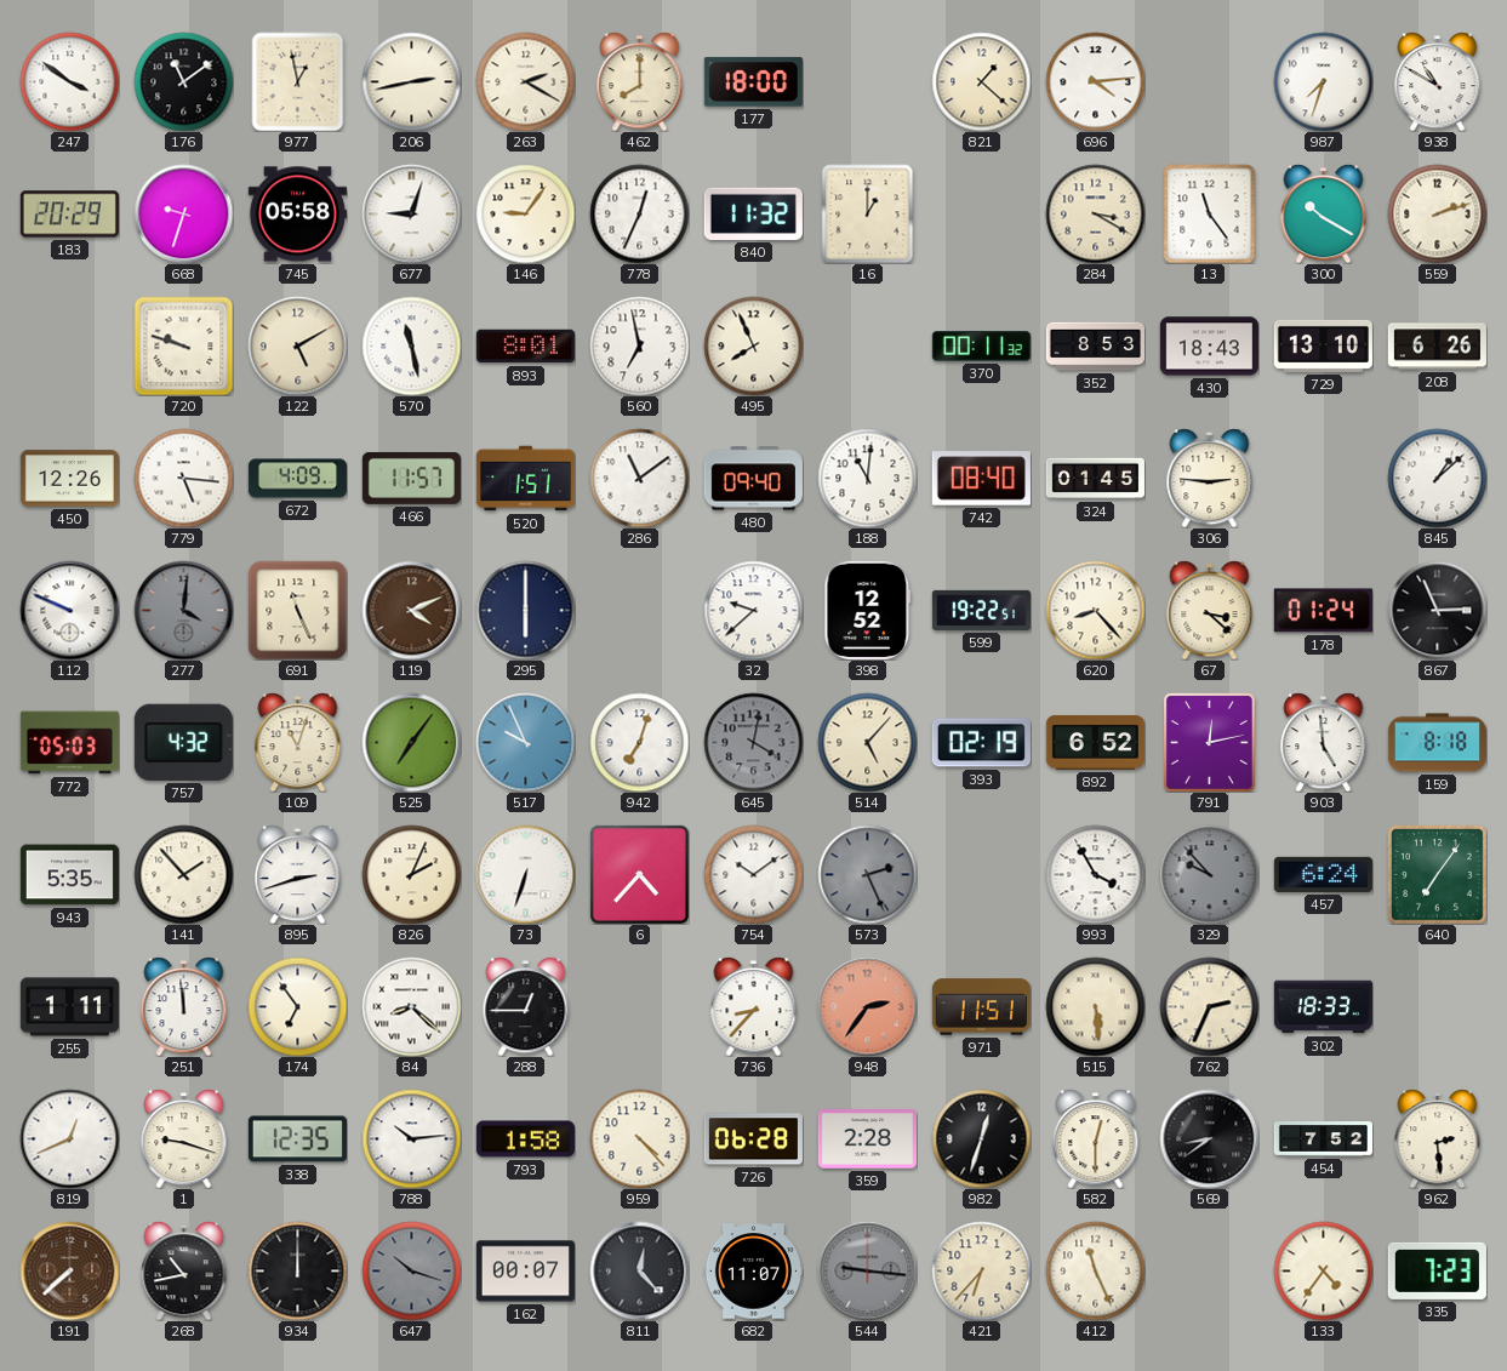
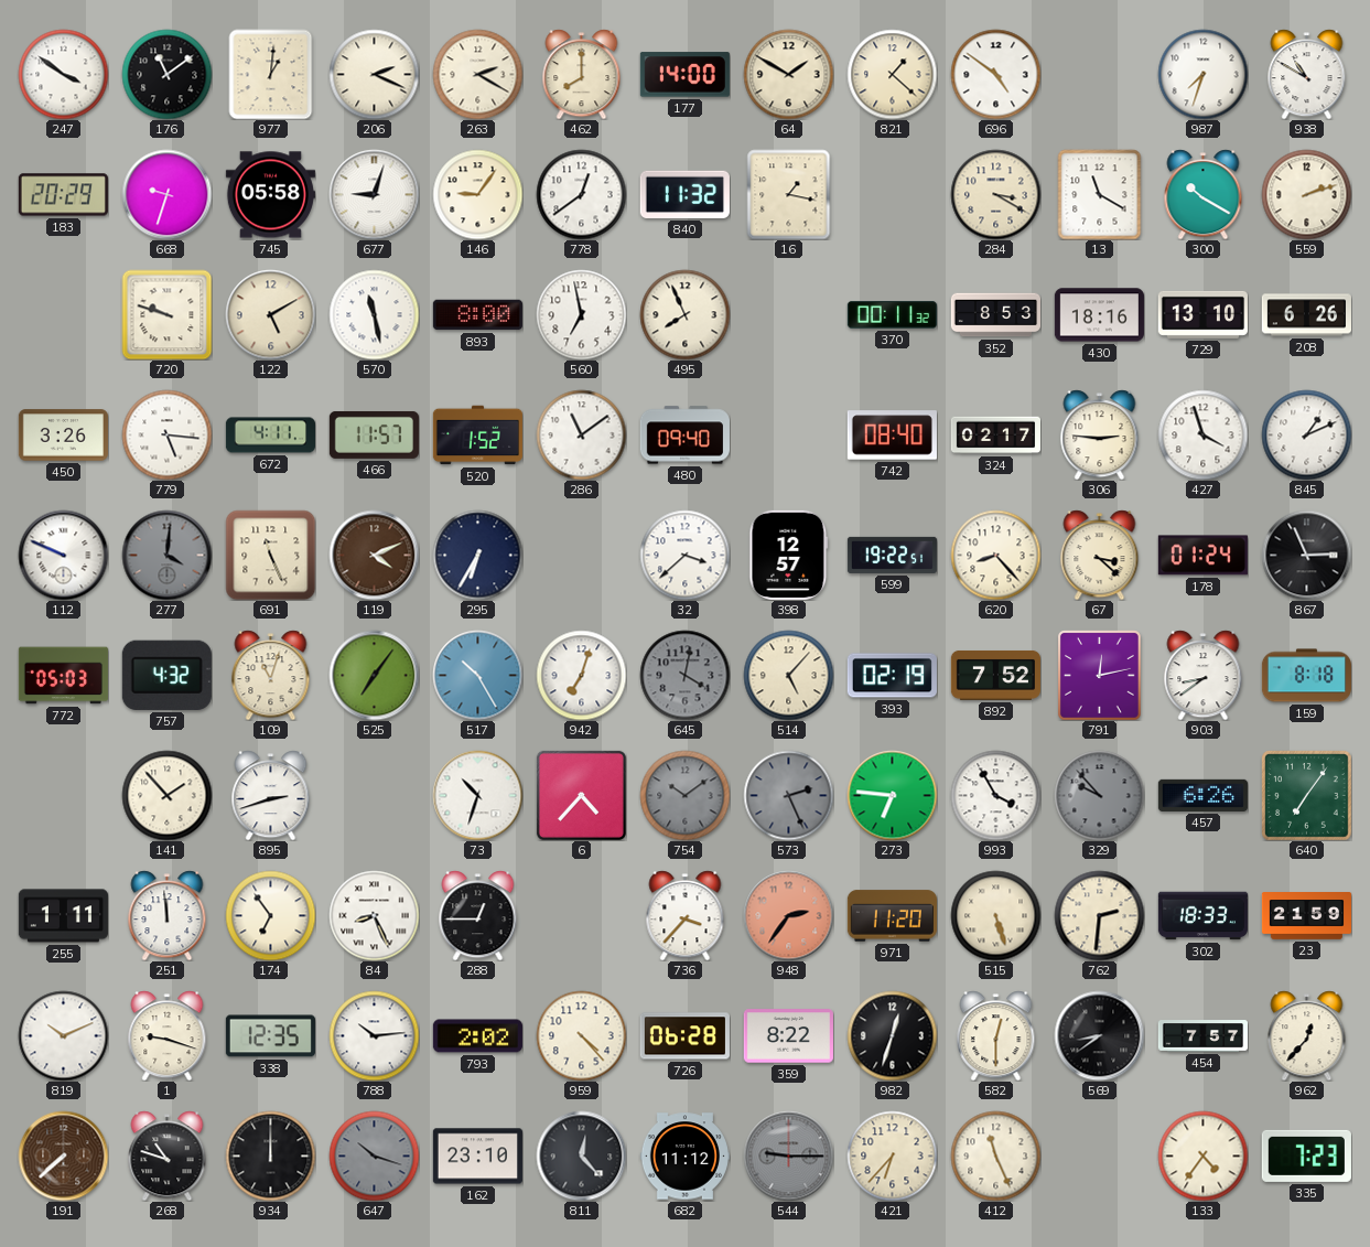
977: 12:58 -> 1:01 (271, 74)
206: 2:43 -> 2:19 (374, 74)
177: 18:00 -> 14:00 (684, 75)
64: none -> 1:50 (788, 74)
696: 4:14 -> 4:51 (995, 74)
778: 12:34 -> 12:39 (581, 194)
16: 1:00 -> 1:17 (789, 194)
13: 11:24 -> 11:20 (1100, 194)
893: 8:01 -> 8:00 (477, 315)
430: 18:43 -> 18:16 (1099, 315)
450: 12:26 -> 3:26 (63, 436)
672: 4:09 -> 4:11 (270, 436)
520: 1:51 -> 1:52 (477, 436)
188: 11:01 -> none (867, 478)
324: 01:45 -> 02:17 (995, 436)
427: none -> 3:57 (1202, 434)
845: 1:08 -> 1:11 (1306, 434)
295: 6:00 -> 6:35 (477, 555)
32: 9:38 -> 3:38 (684, 555)
398: 12:52 -> 12:57 (789, 555)
517: 9:56 -> 10:25 (477, 675)
892: 6:52 -> 7:52 (995, 675)
903: 4:59 -> 8:39 (1204, 675)
943: 5:35 -> none (69, 875)
826: 2:04 -> none (411, 874)
73: 6:33 -> 10:33 (477, 795)
754 dial: white -> grey (684, 795)
273: none -> 6:46 (892, 795)
457: 6:24 -> 6:26 (1202, 795)
84: 8:22 -> 8:26 (374, 915)
736: 8:37 -> 3:37 (686, 915)
971: 11:51 -> 11:20 (892, 916)
515: 5:29 -> 5:27 (995, 915)
762: 2:34 -> 2:31 (1099, 915)
23: none -> 21:59 (1306, 916)
819: 12:41 -> 10:11 (63, 1035)
793: 1:58 -> 2:02 (477, 1036)
359: 2:28 -> 8:22 (788, 1036)
454: 7:52 -> 7:57 (1202, 1036)
962: 2:29 -> 12:37 (1307, 1035)
268: 10:43 -> 10:48 (168, 1155)
162: 00:07 -> 23:10 (477, 1157)
682: 11:07 -> 11:12 (684, 1157)
544: 9:16 -> 9:15 (788, 1155)
